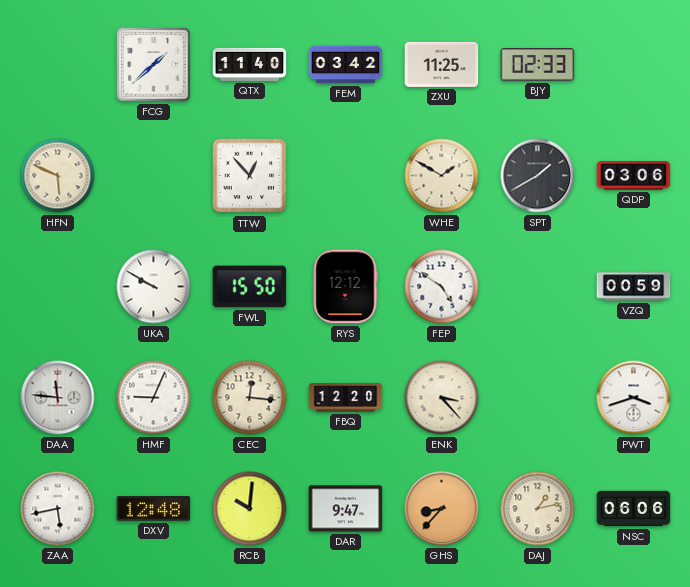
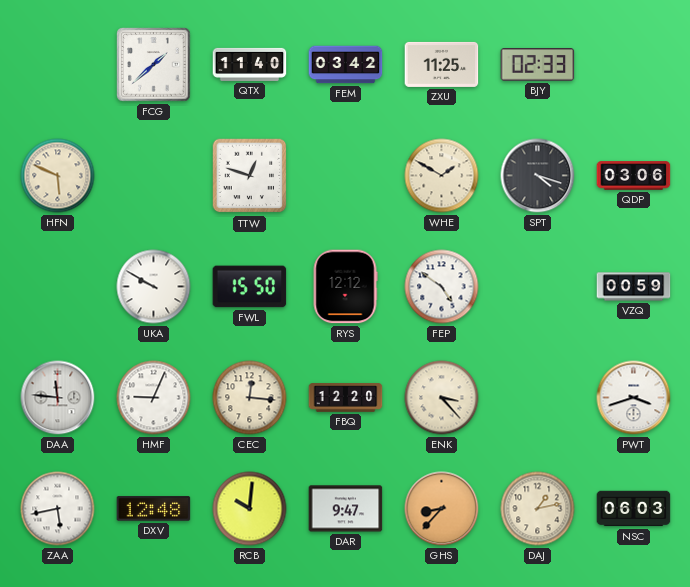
TTW: 12:53 -> 12:48 (250, 176)
SPT: 1:40 -> 4:18 (538, 176)
NSC: 06:06 -> 06:03 (634, 509)
